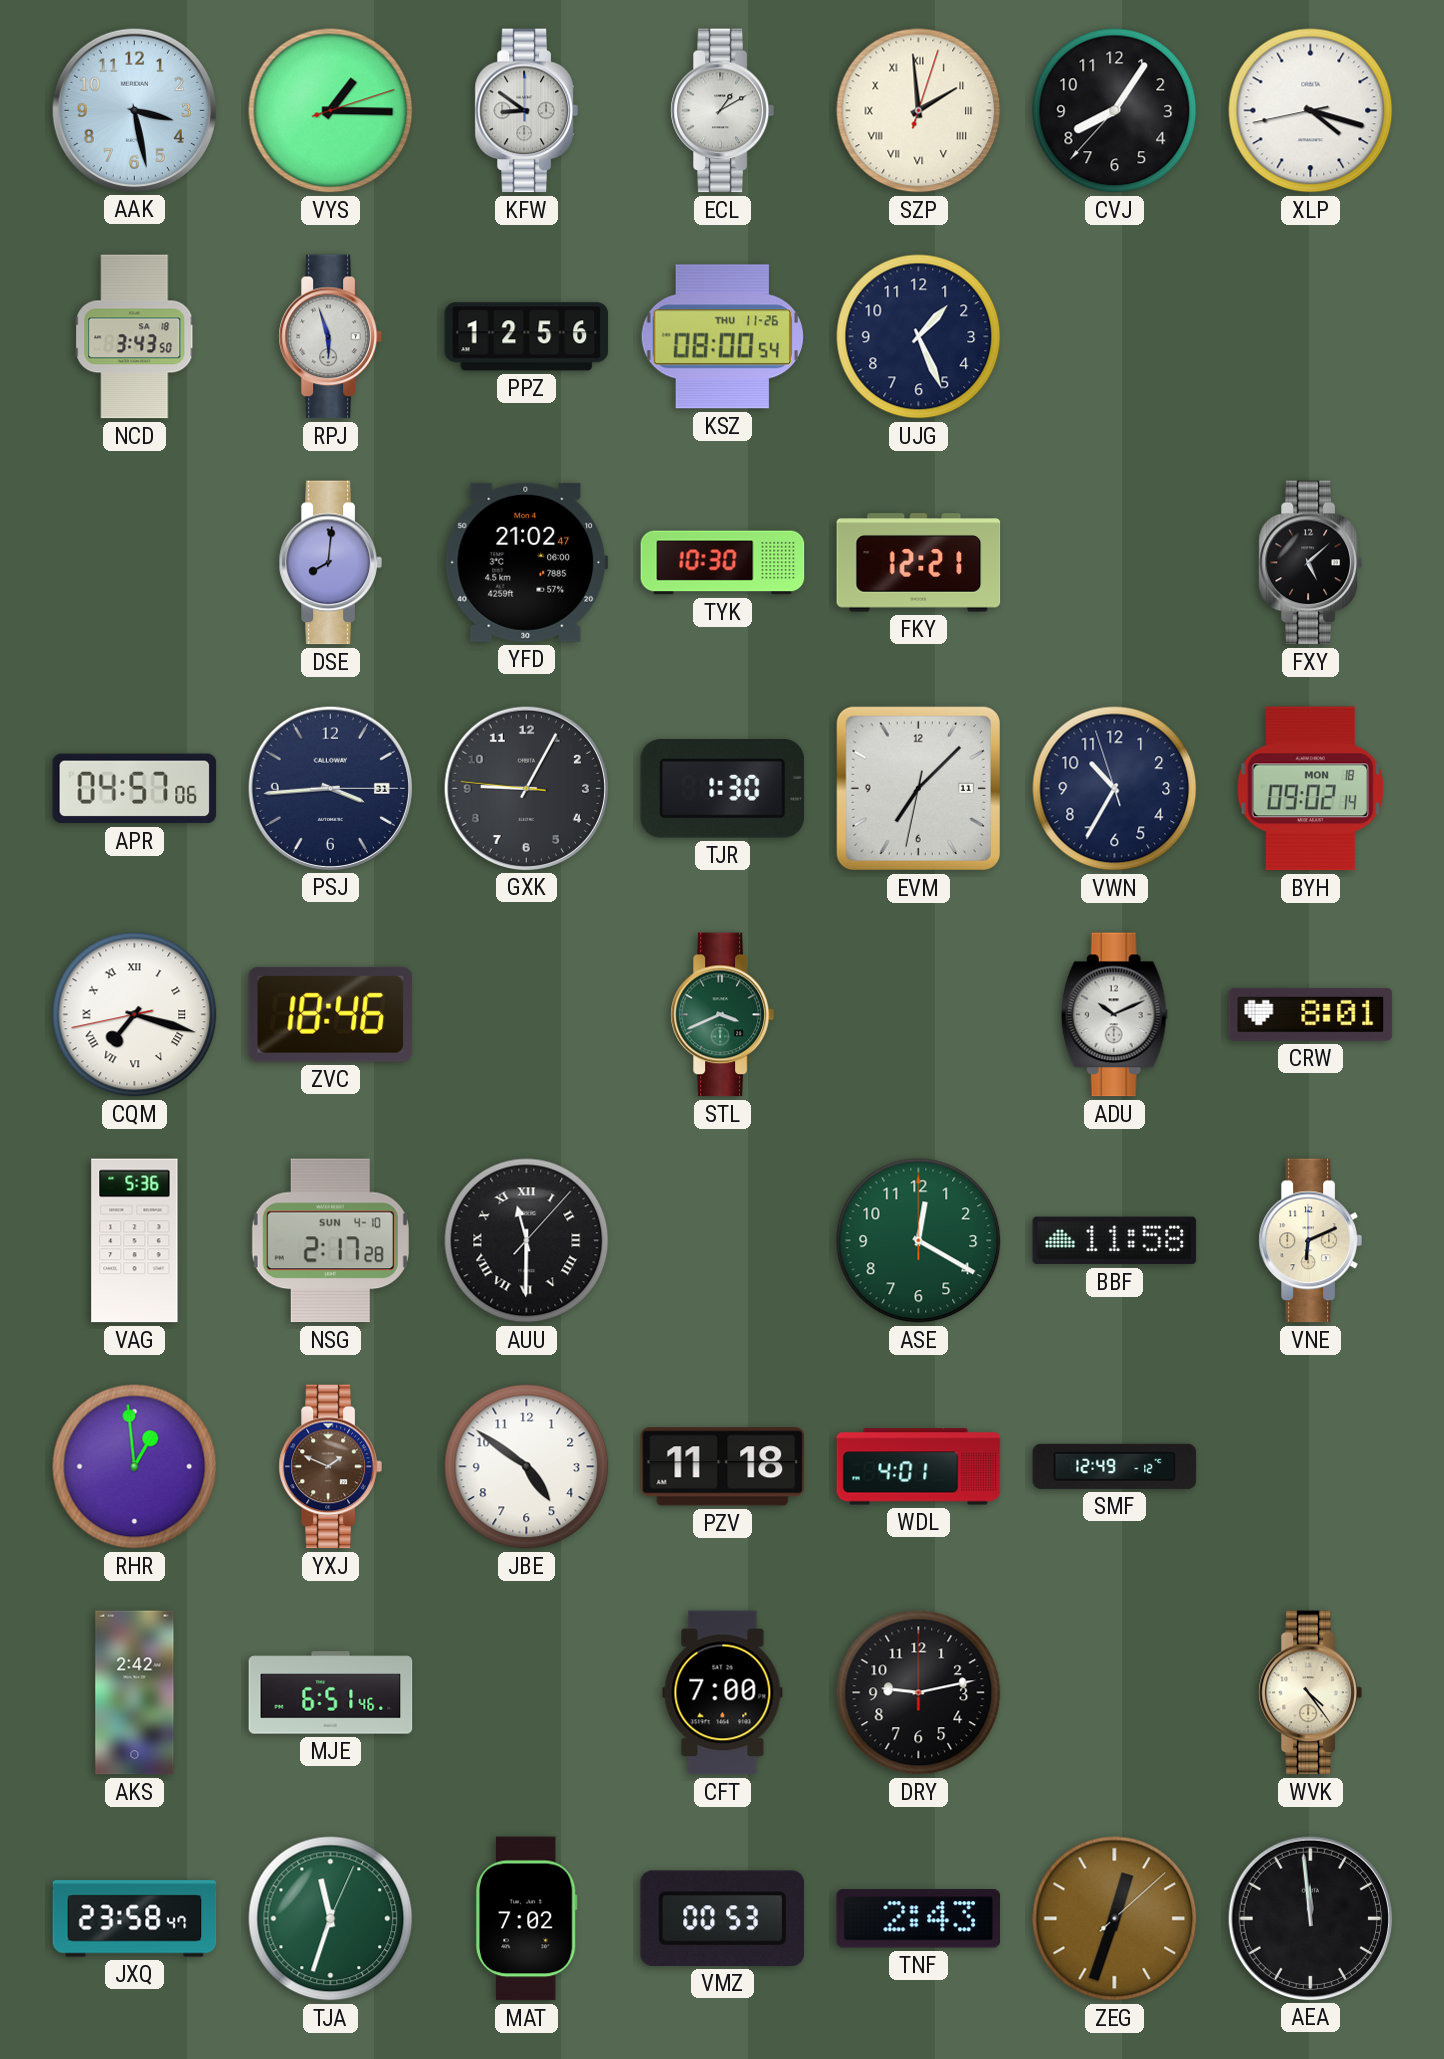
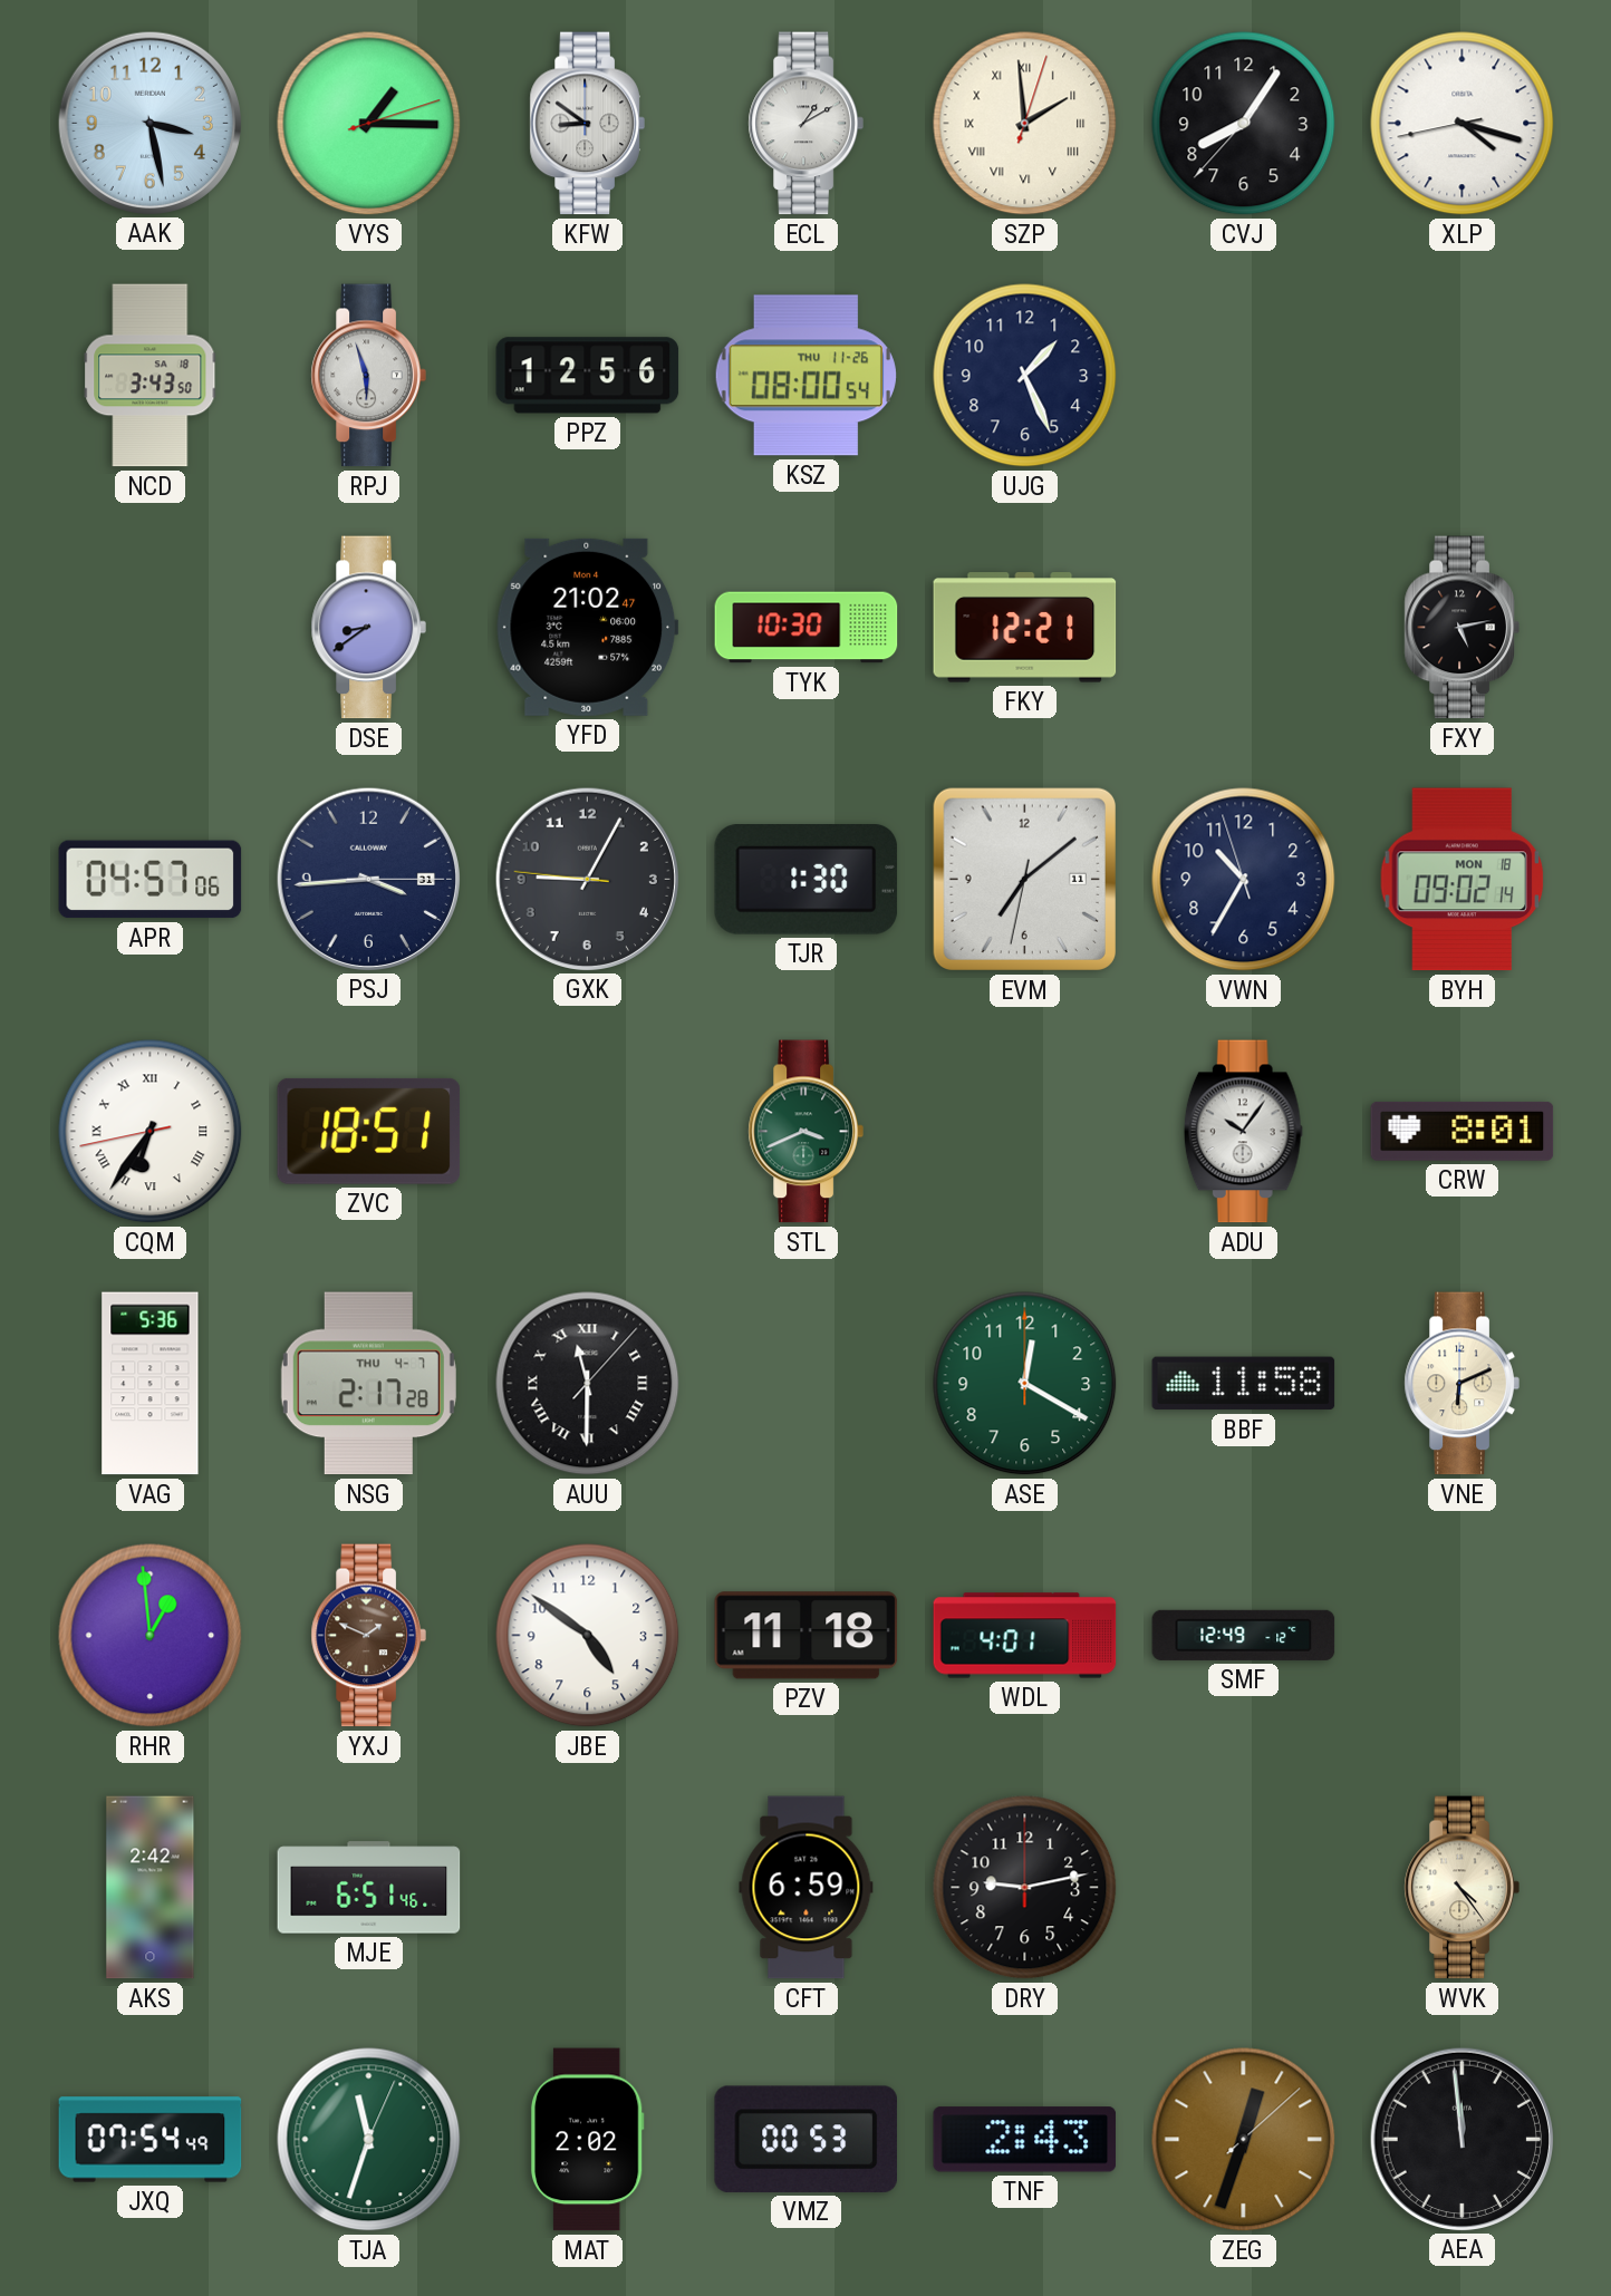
DSE: 8:01 -> 8:39 (368, 628)
FXY: 5:08 -> 5:13 (1462, 628)
EVM: 7:07 -> 7:08 (1024, 879)
CQM: 7:17 -> 6:35 (151, 1132)
ZVC: 18:46 -> 18:51 (369, 1131)
ADU: 10:11 -> 10:06 (1243, 1132)
NSG date: SUN 4-10 -> THU 4-7 (368, 1384)
CFT: 7:00 -> 6:59 (807, 1888)
JXQ: 23:58 -> 07:54 (151, 2140)
MAT: 7:02 -> 2:02 (587, 2140)
